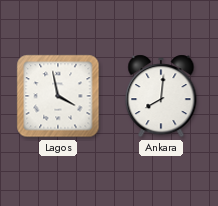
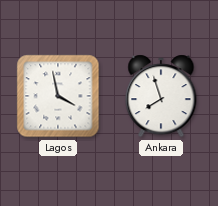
Ankara: 8:01 -> 7:57 (161, 96)
